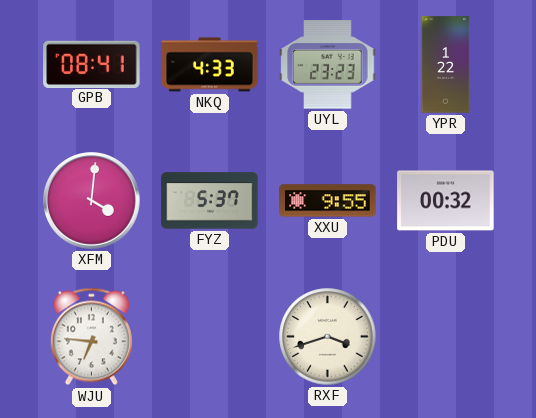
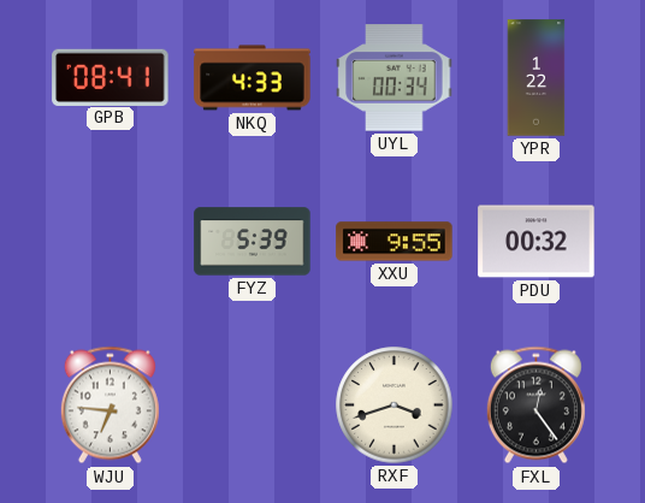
UYL: 23:23 -> 00:34 (395, 78)
XFM: 4:01 -> none (92, 201)
FYZ: 5:37 -> 5:39 (253, 242)
FXL: none -> 12:24 (535, 406)
